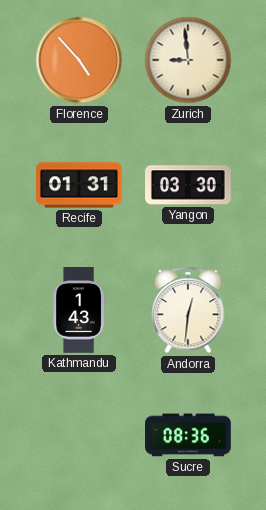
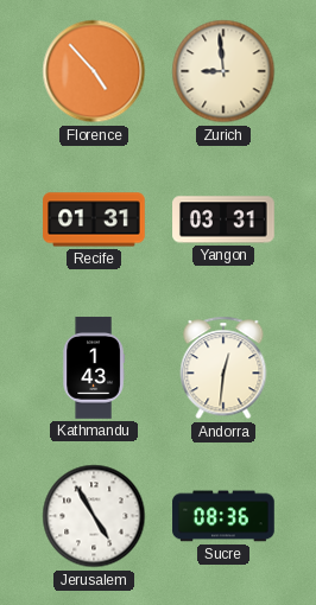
Yangon: 03:30 -> 03:31 (223, 219)
Jerusalem: none -> 4:55 (94, 516)
